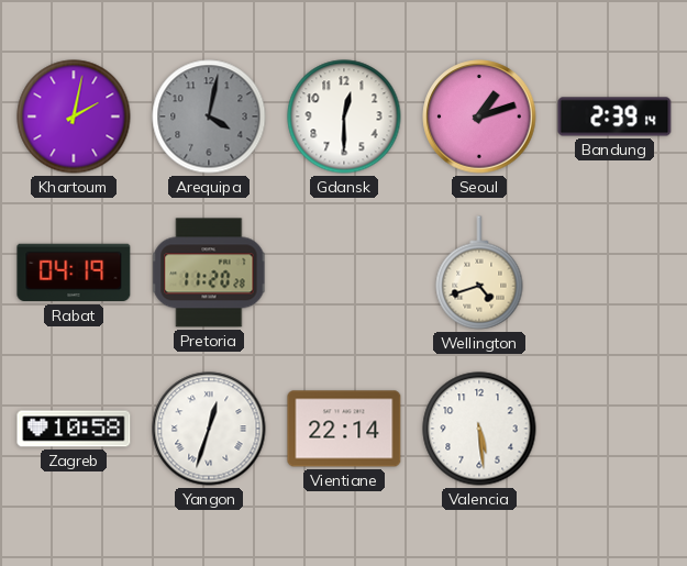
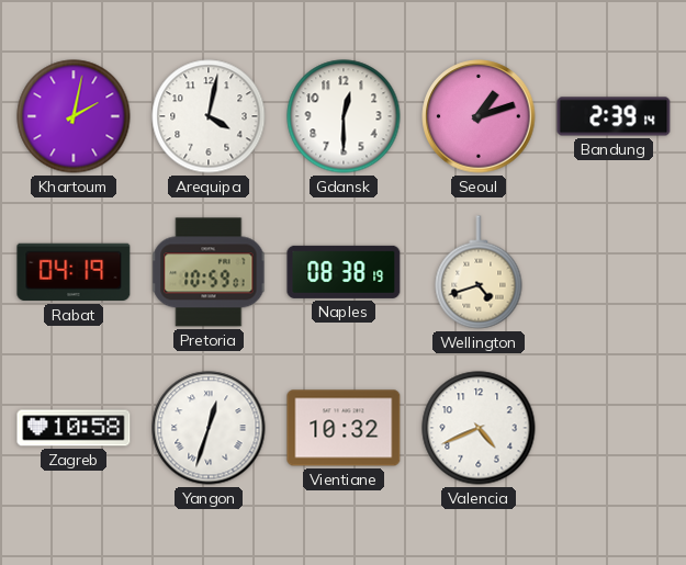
Arequipa dial: grey -> white (209, 116)
Pretoria: 11:20 -> 10:59 (209, 272)
Naples: none -> 08:38 (344, 272)
Vientiane: 22:14 -> 10:32 (344, 428)
Valencia: 5:29 -> 4:41 (479, 428)
